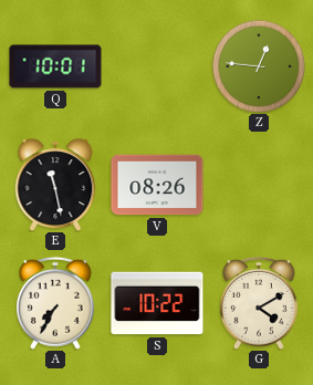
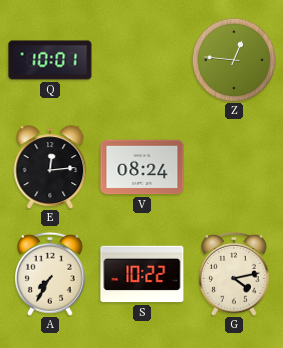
E: 11:28 -> 12:14 (50, 167)
V: 08:26 -> 08:24 (142, 167)
G: 4:10 -> 4:13 (234, 274)
